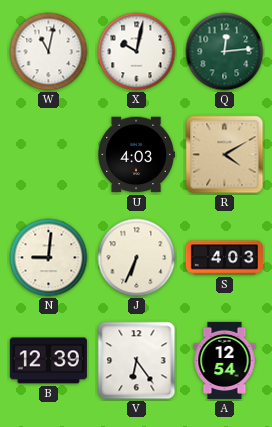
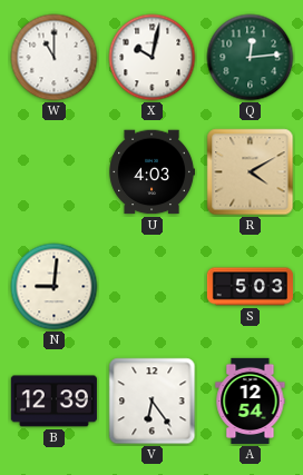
W: 11:02 -> 11:00 (55, 58)
J: 6:34 -> none (137, 258)
S: 4:03 -> 5:03 (250, 287)
